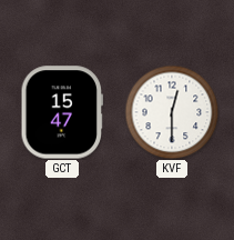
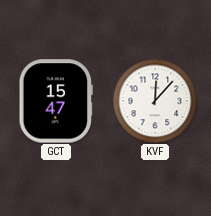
KVF: 12:30 -> 12:07 (155, 101)
